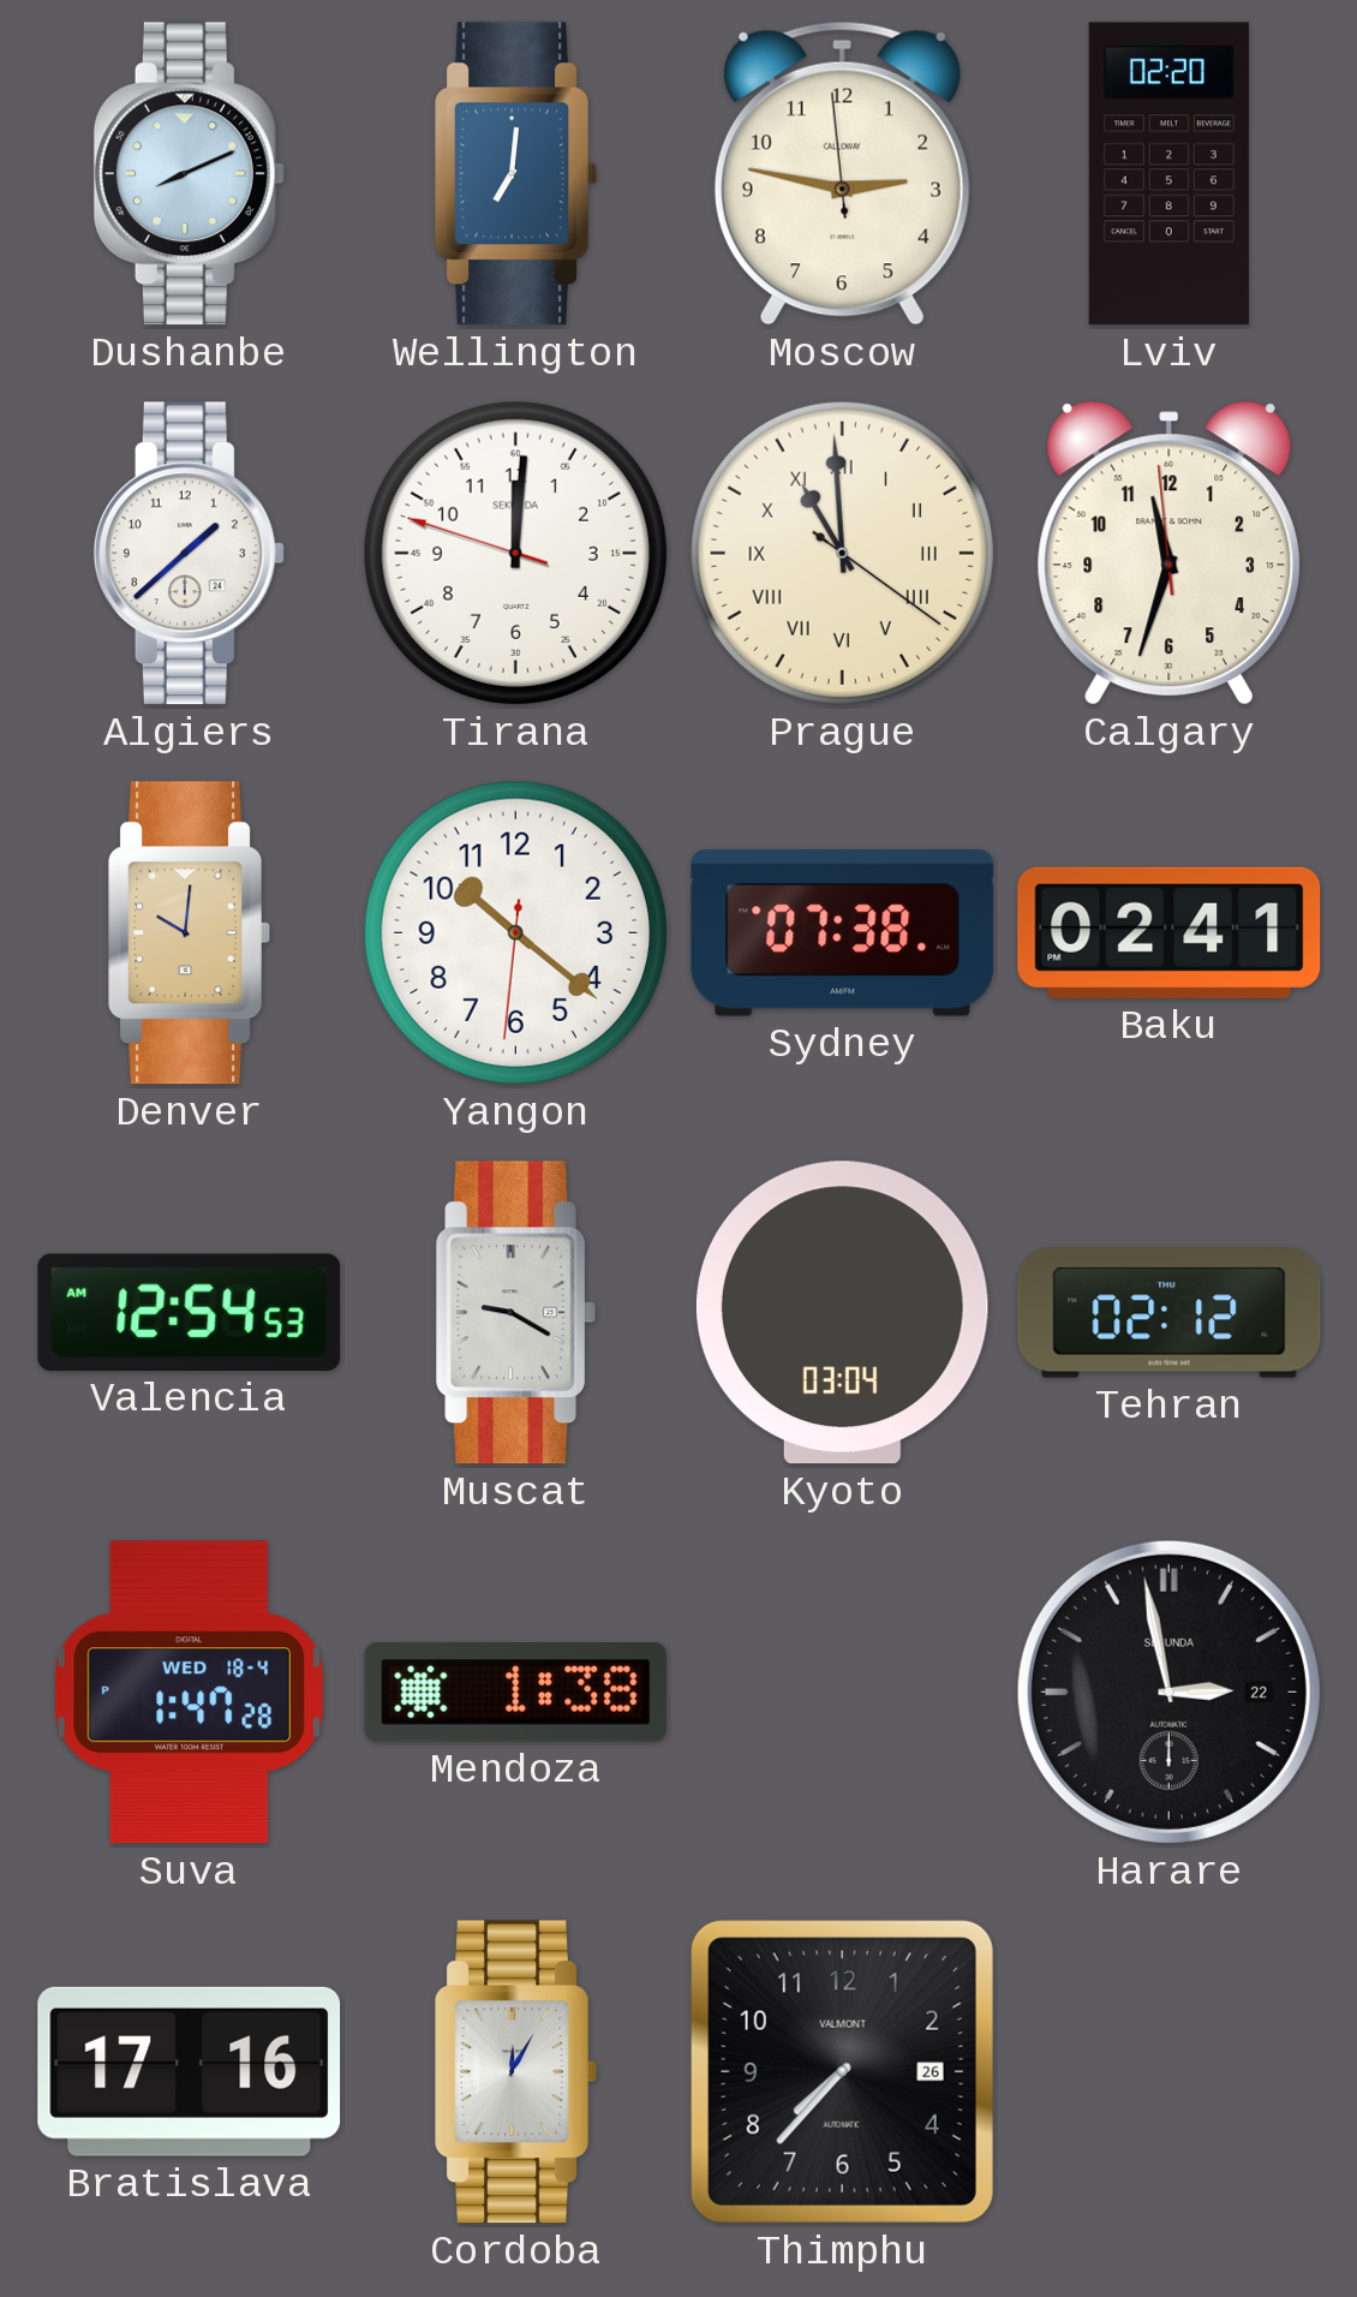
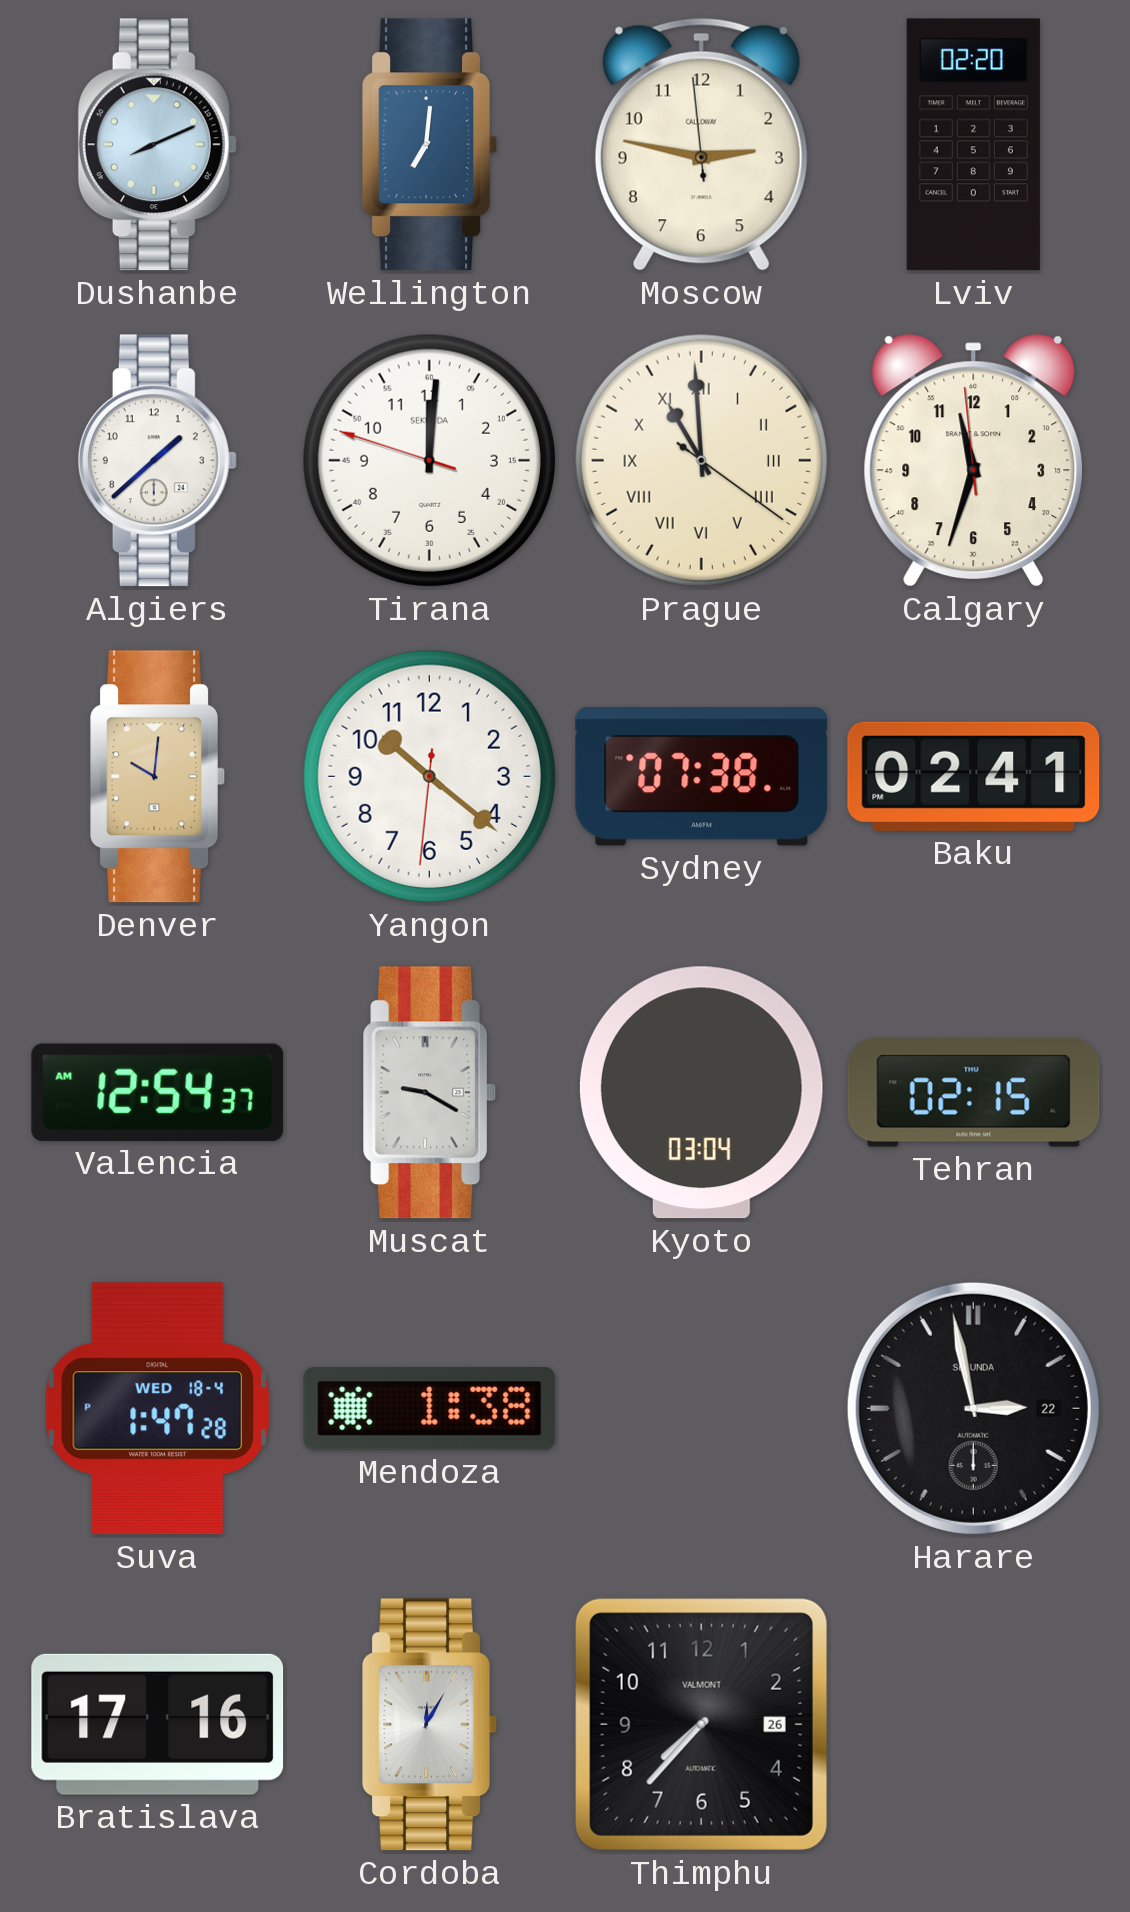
Valencia: 12:54:53 AM -> 12:54:37 AM (158, 1092)
Tehran: 02:12 -> 02:15 (974, 1093)
